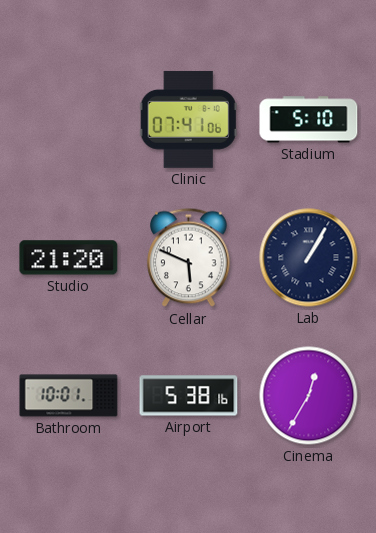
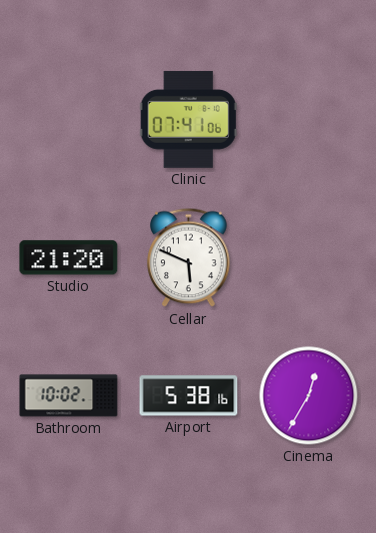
Stadium: 5:10 -> none (309, 120)
Lab: 1:05 -> none (309, 258)
Bathroom: 10:01 -> 10:02 (69, 396)
